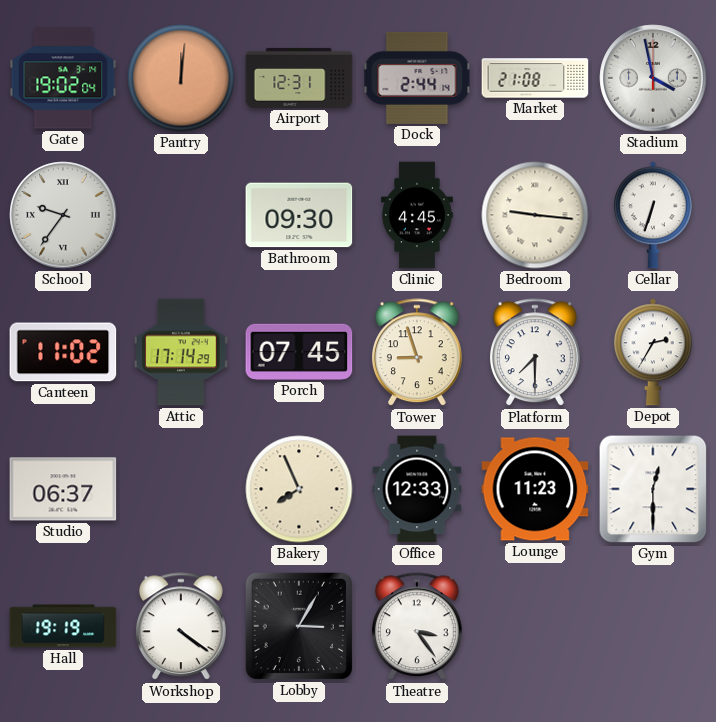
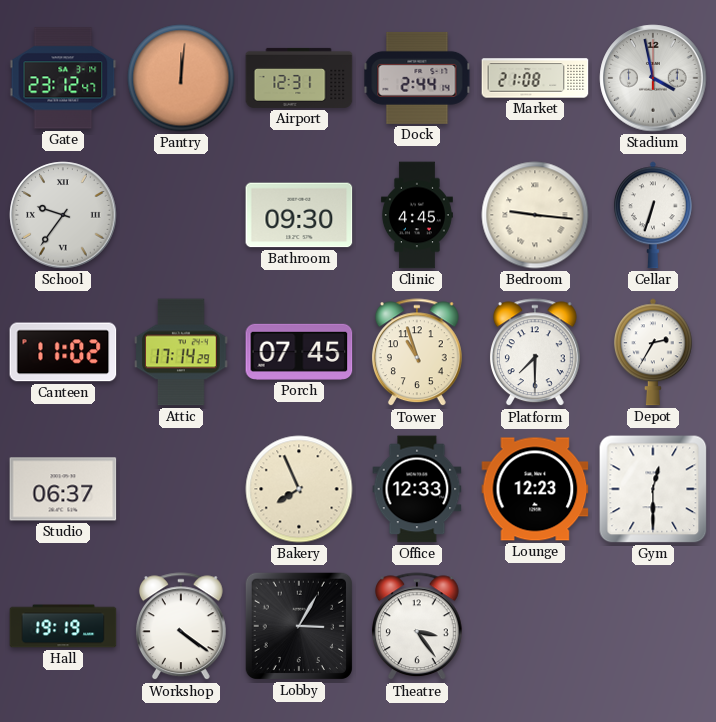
Gate: 19:02 -> 23:12 (63, 78)
Tower: 8:57 -> 10:57 (417, 353)
Lounge: 11:23 -> 12:23 (535, 489)
